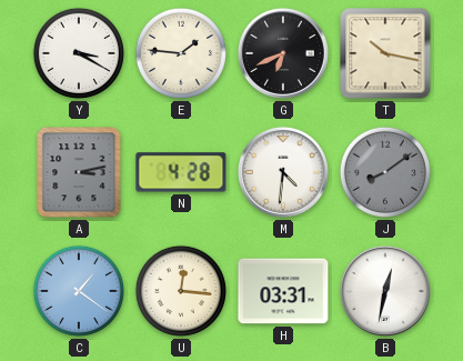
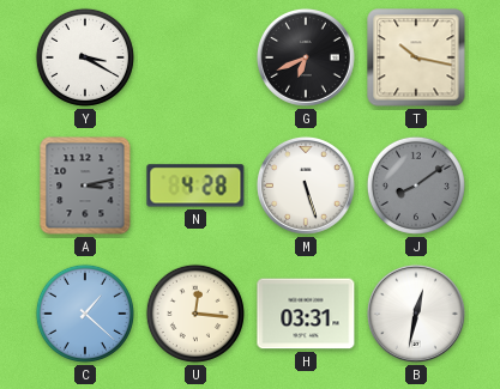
E: 1:46 -> none (181, 53)
M: 4:31 -> 5:27 (306, 186)
C: 1:21 -> 1:22 (85, 314)
